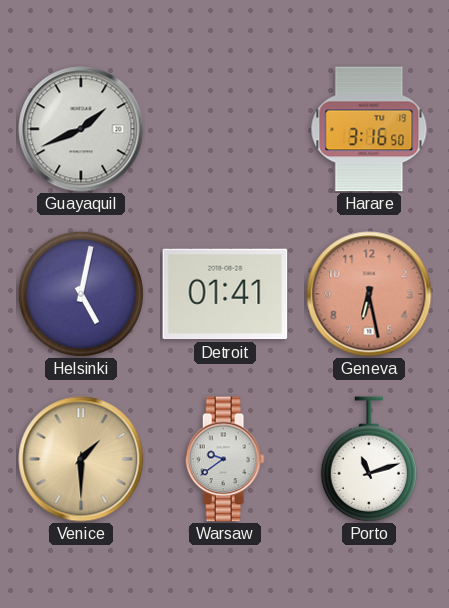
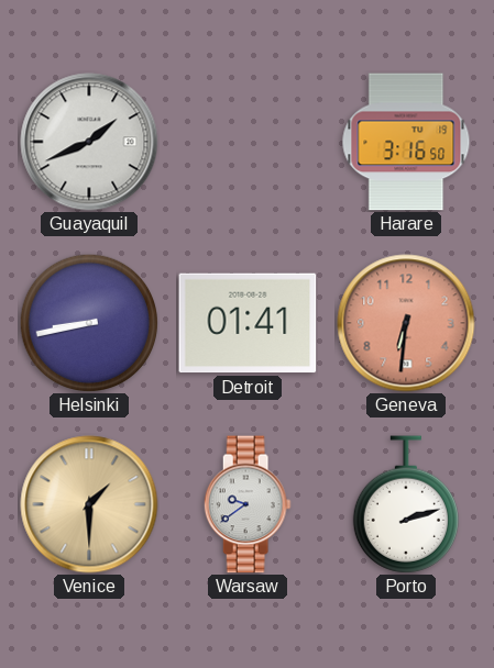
Helsinki: 5:02 -> 8:43 (88, 322)
Geneva: 6:28 -> 6:31 (406, 323)
Porto: 11:12 -> 2:12 (406, 504)
